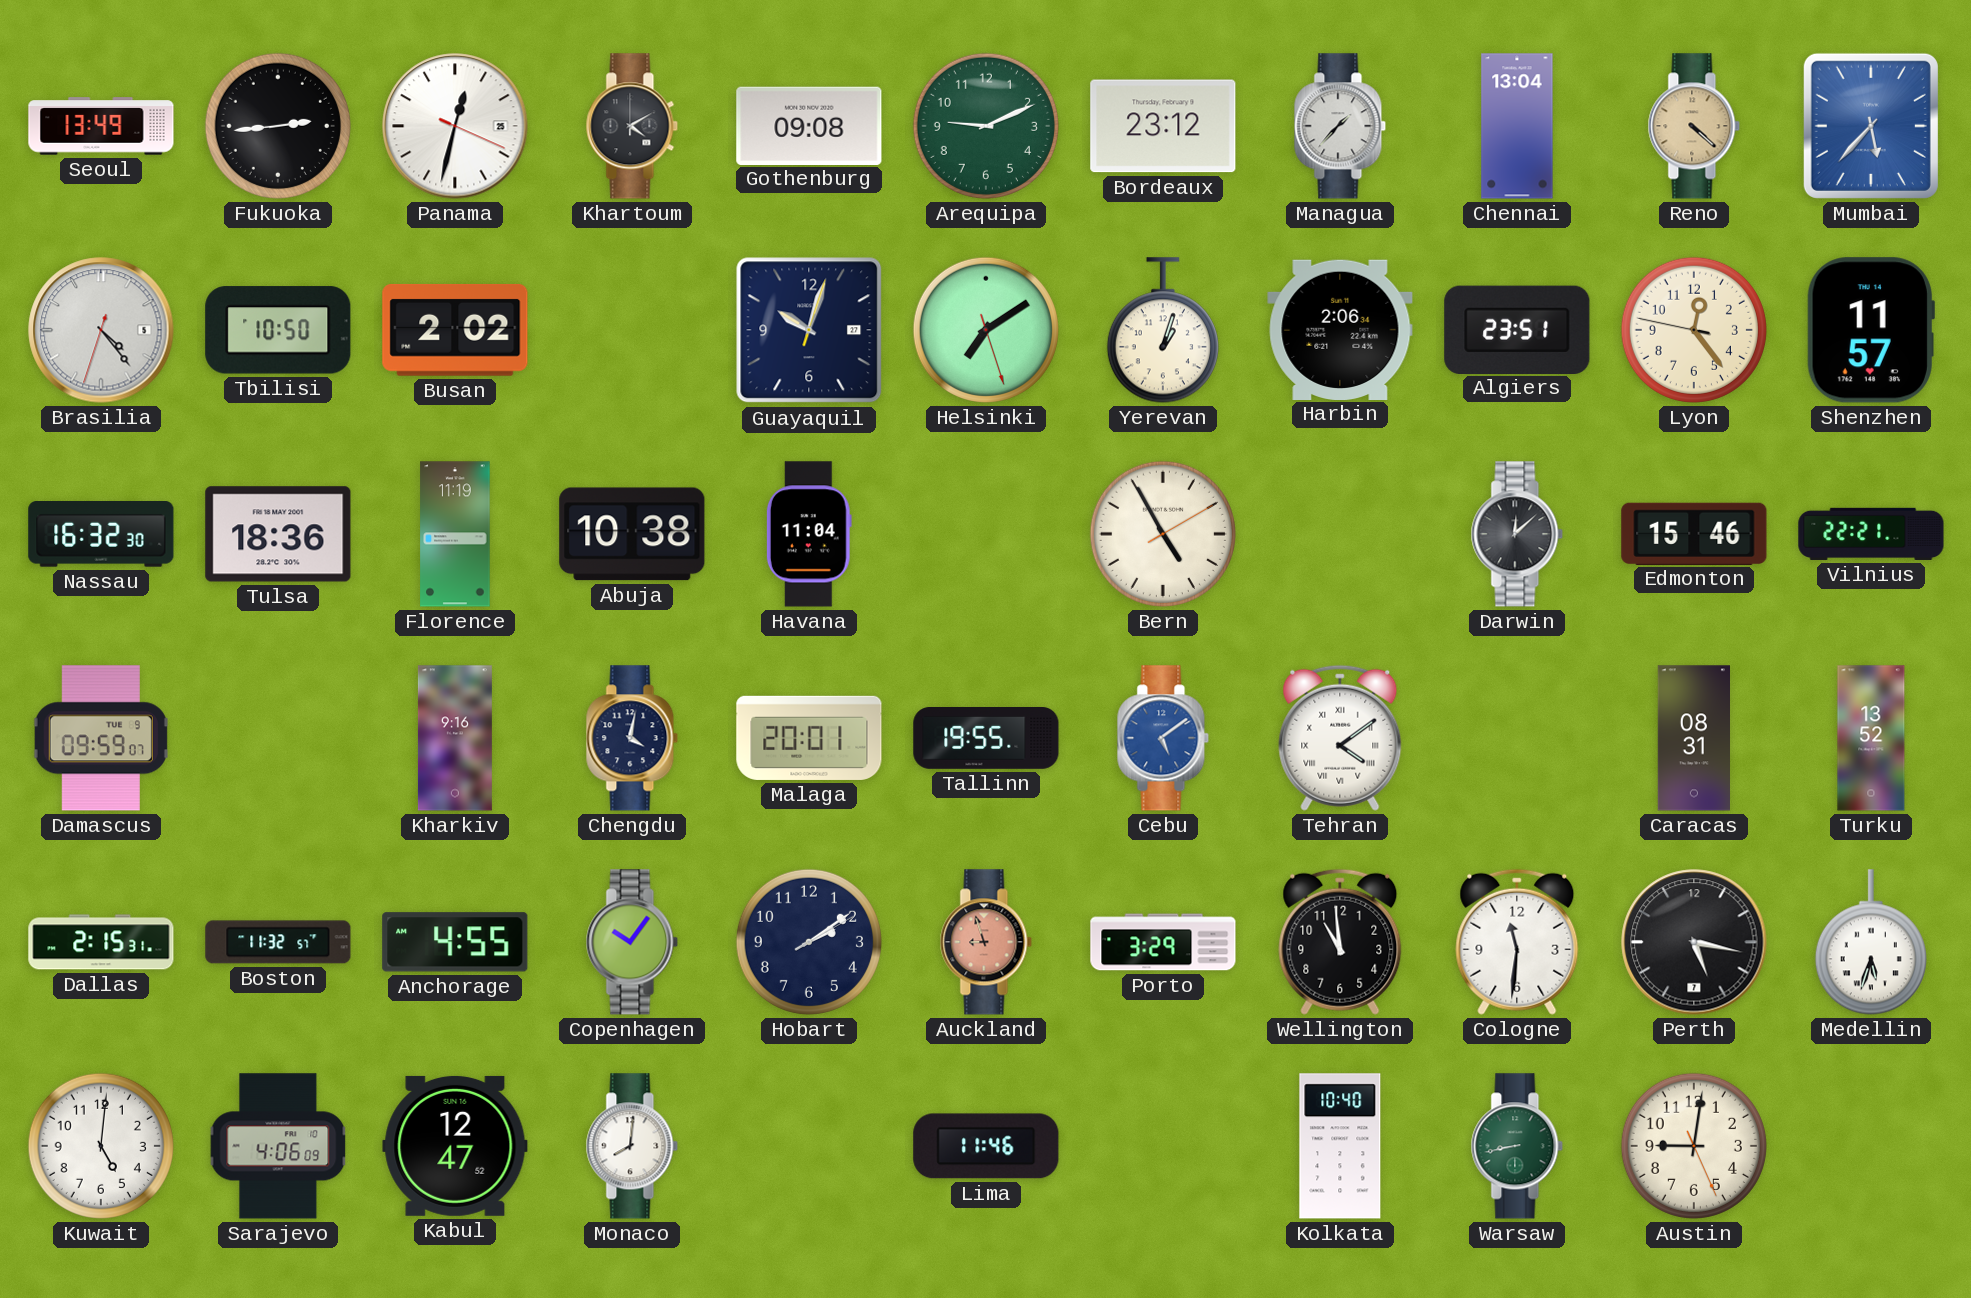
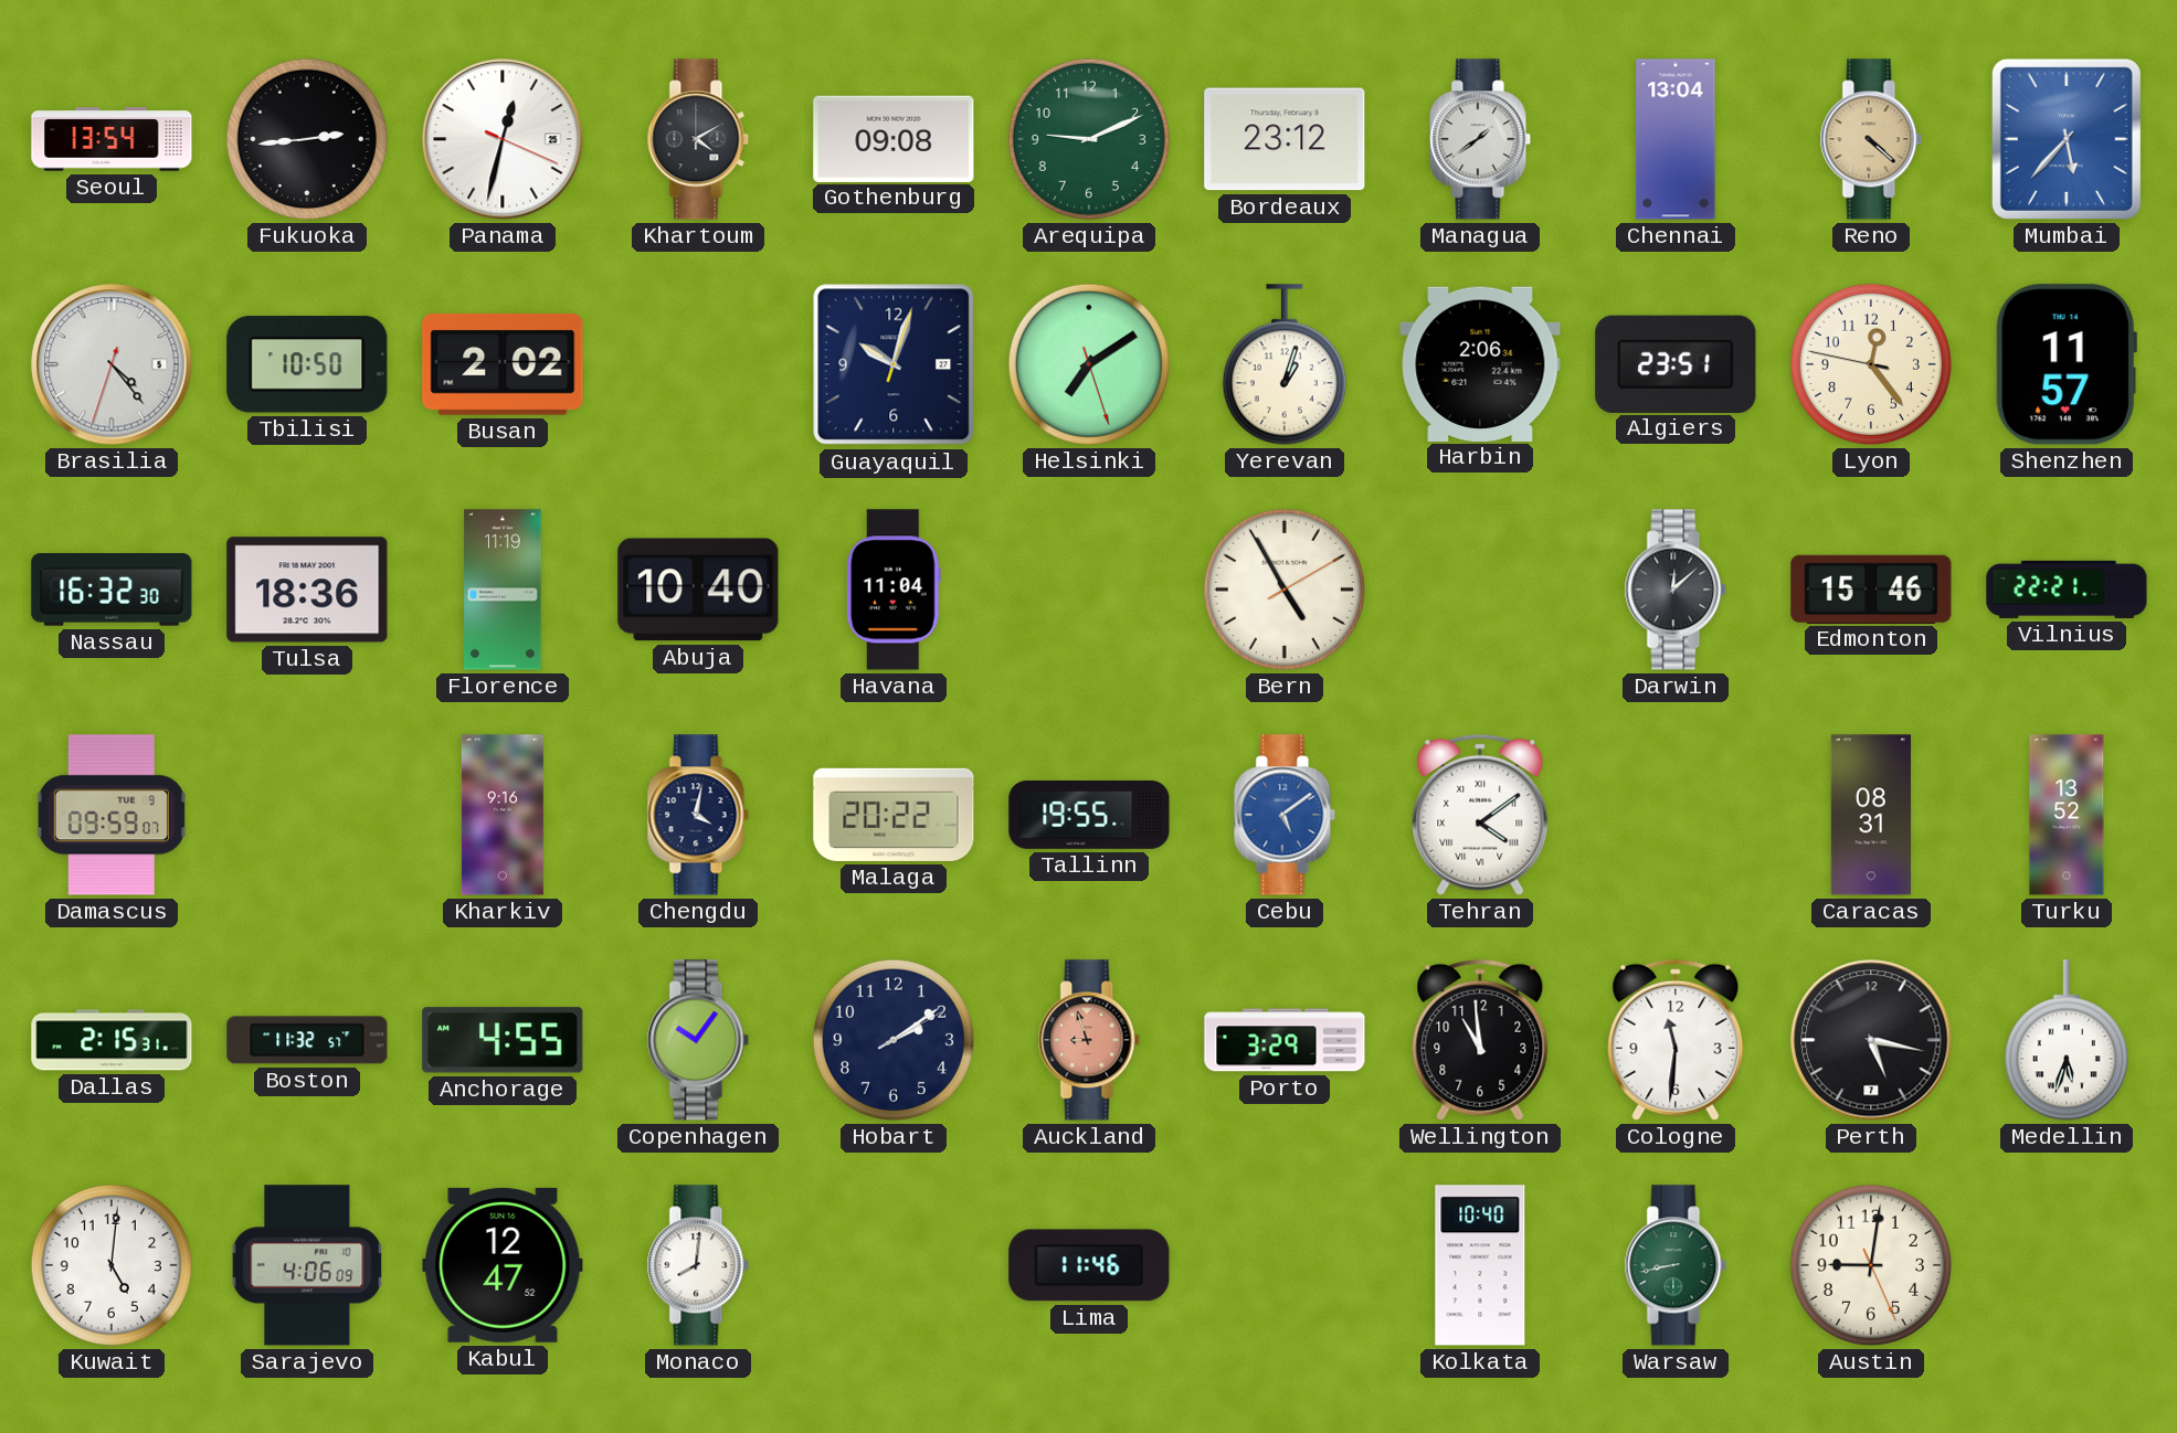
Seoul: 13:49 -> 13:54 (112, 139)
Managua: 1:37 -> 1:39 (1480, 139)
Abuja: 10:38 -> 10:40 (698, 590)
Malaga: 20:01 -> 20:22 (894, 815)
